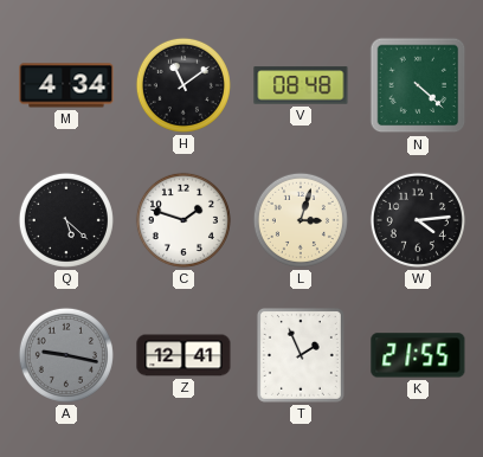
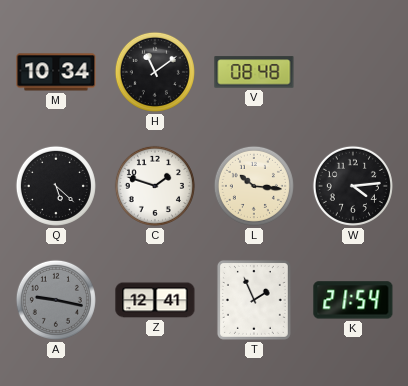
M: 4:34 -> 10:34 (56, 72)
N: 4:22 -> none (418, 85)
L: 3:03 -> 10:16 (254, 186)
K: 21:55 -> 21:54 (353, 300)
